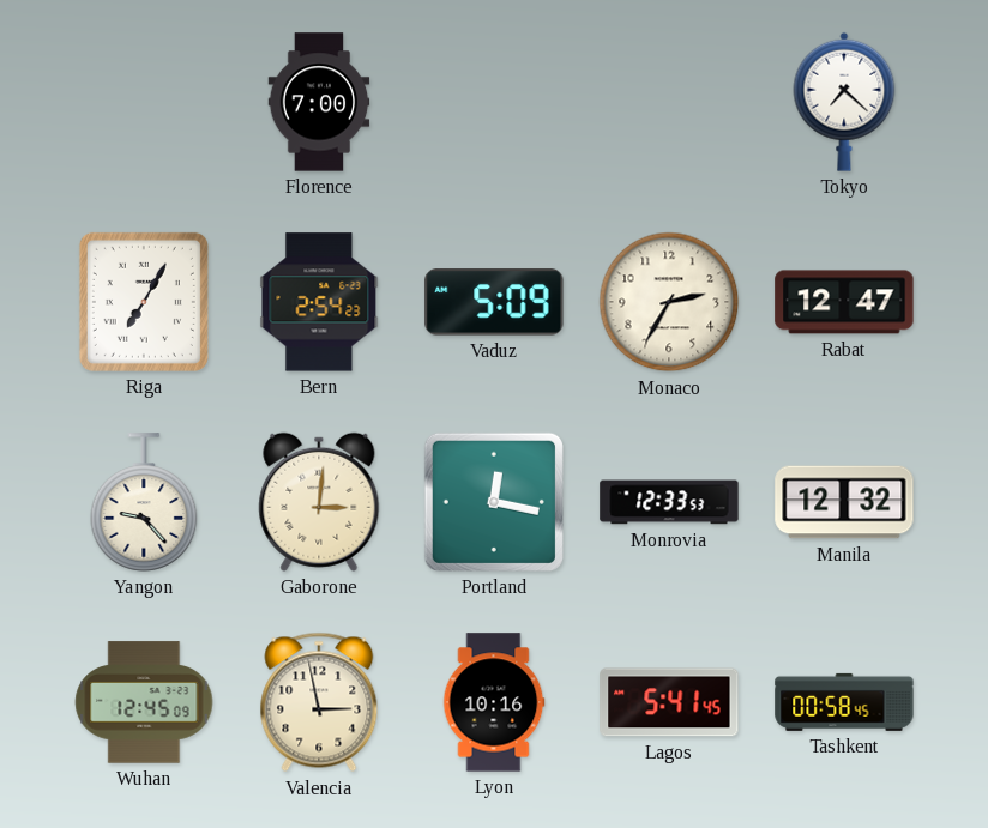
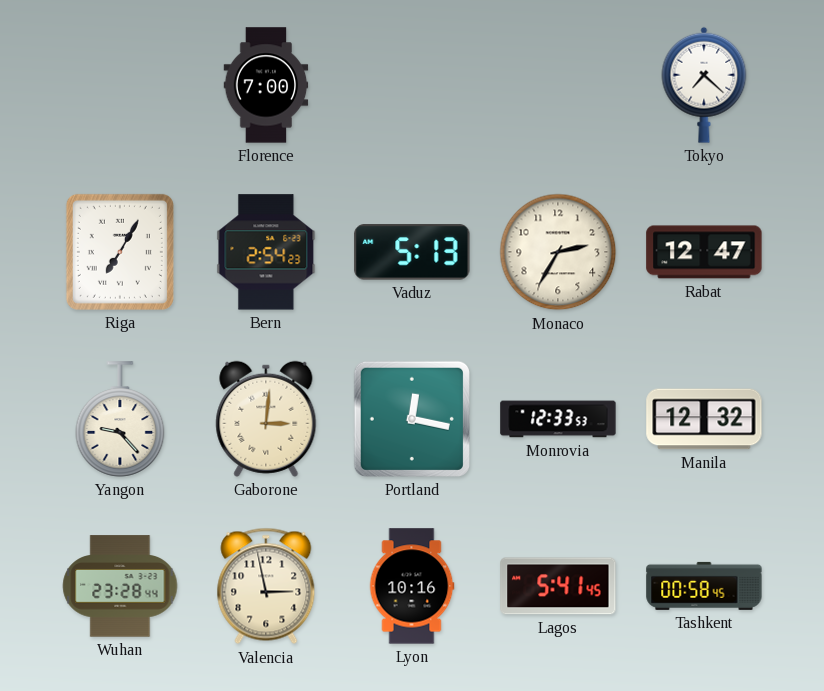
Vaduz: 5:09 -> 5:13 (412, 252)
Wuhan: 12:45 -> 23:28 (120, 586)
